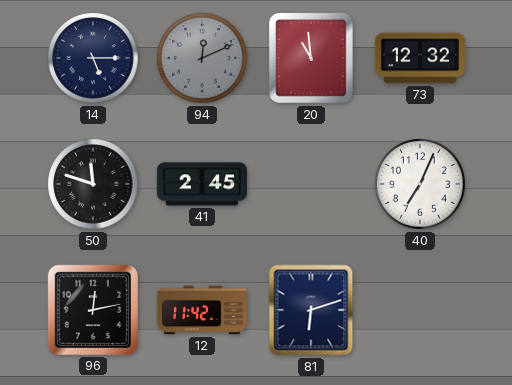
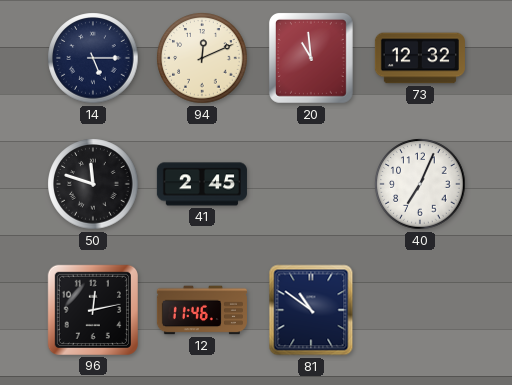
94 dial: grey -> cream (202, 58)
12: 11:42 -> 11:46 (202, 310)
81: 6:12 -> 10:51 (311, 310)
